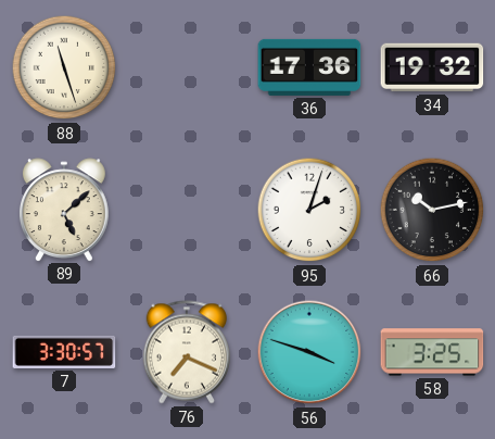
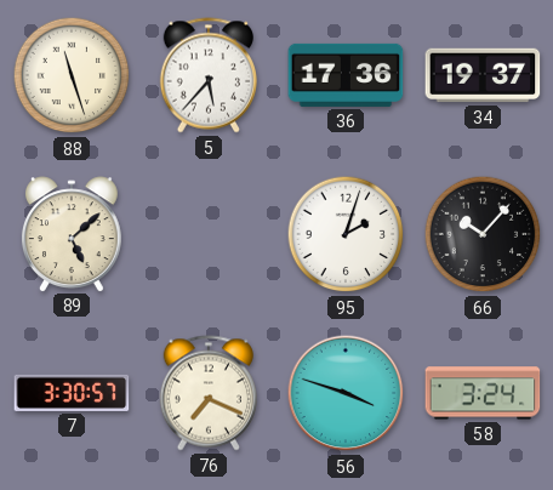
5: none -> 5:37 (207, 75)
34: 19:32 -> 19:37 (483, 75)
66: 10:13 -> 10:07 (483, 234)
58: 3:25 -> 3:24 (483, 393)
